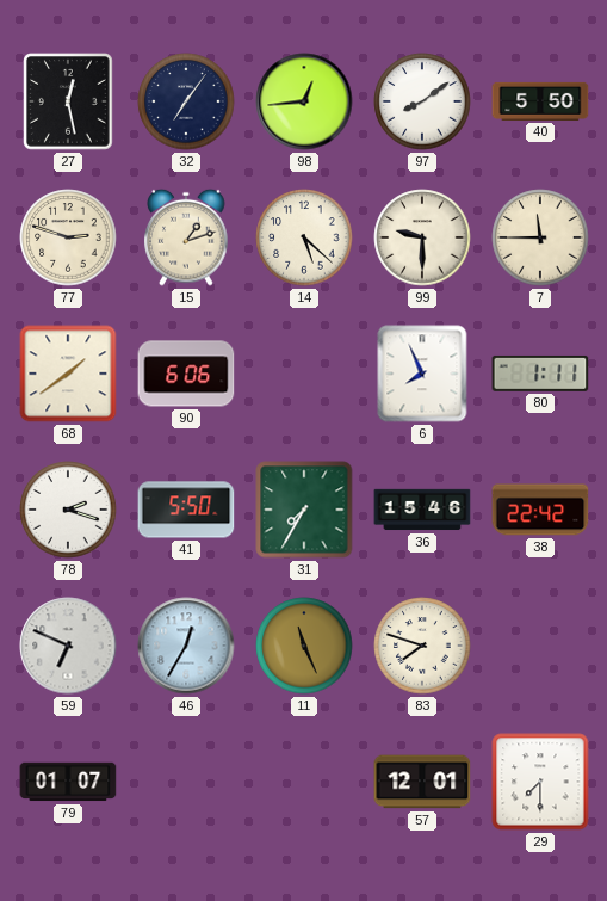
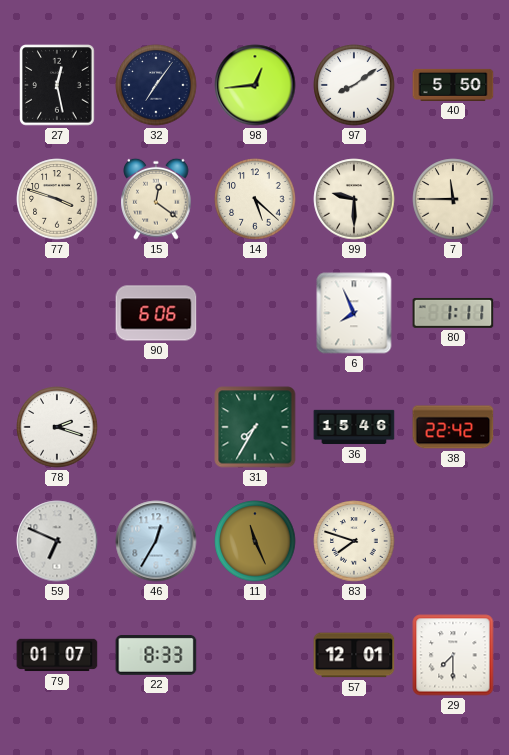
77: 2:48 -> 3:48 (57, 199)
15: 1:12 -> 12:21 (156, 199)
68: 1:39 -> none (68, 374)
41: 5:50 -> none (186, 510)
22: none -> 8:33 (156, 656)
